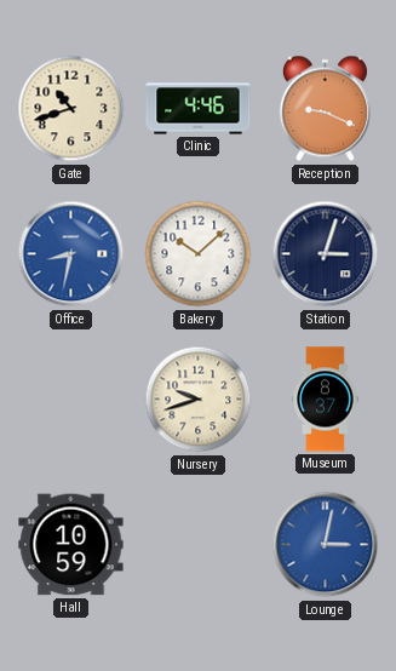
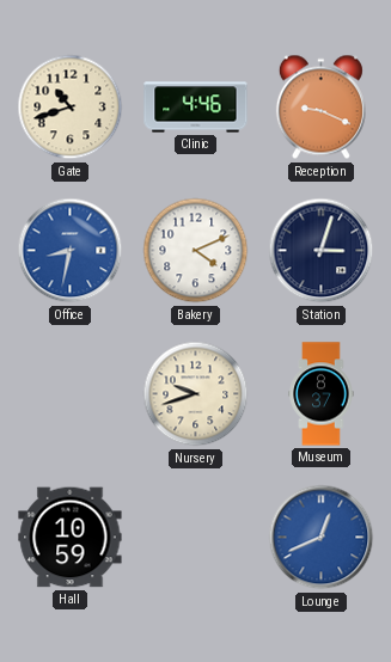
Bakery: 10:08 -> 4:11 (196, 251)
Lounge: 3:02 -> 12:41 (322, 538)
